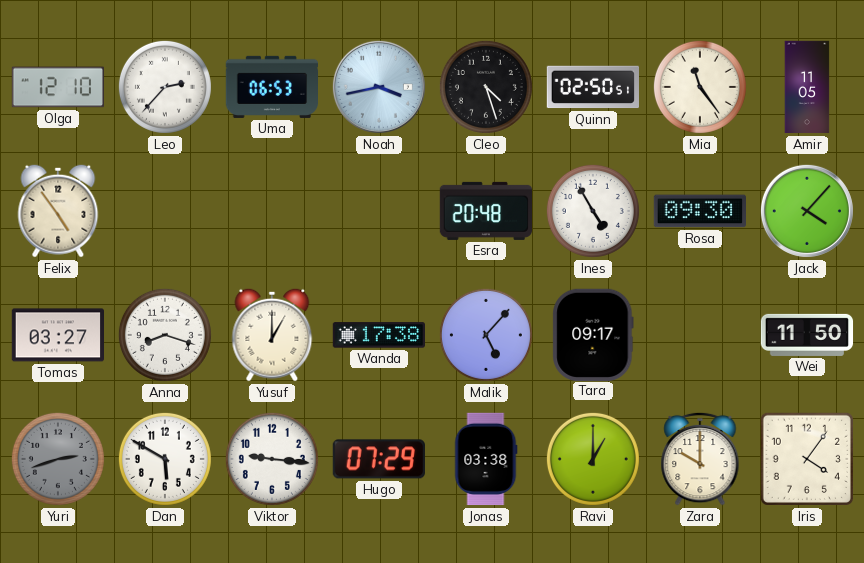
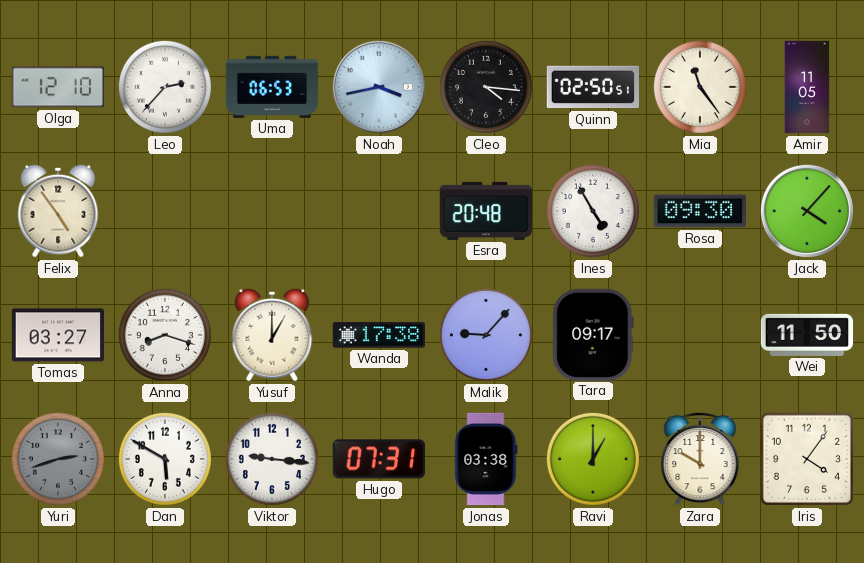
Cleo: 4:27 -> 4:16 (486, 87)
Malik: 5:07 -> 9:07 (486, 335)
Hugo: 07:29 -> 07:31 (379, 459)
